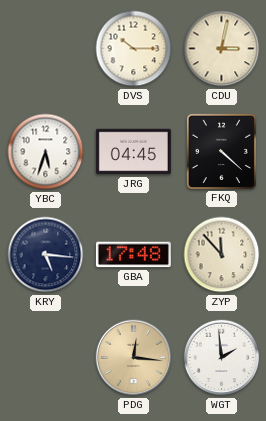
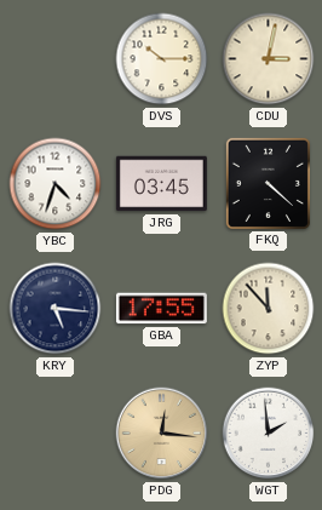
YBC: 5:33 -> 4:33 (56, 184)
JRG: 04:45 -> 03:45 (161, 184)
GBA: 17:48 -> 17:55 (161, 309)
